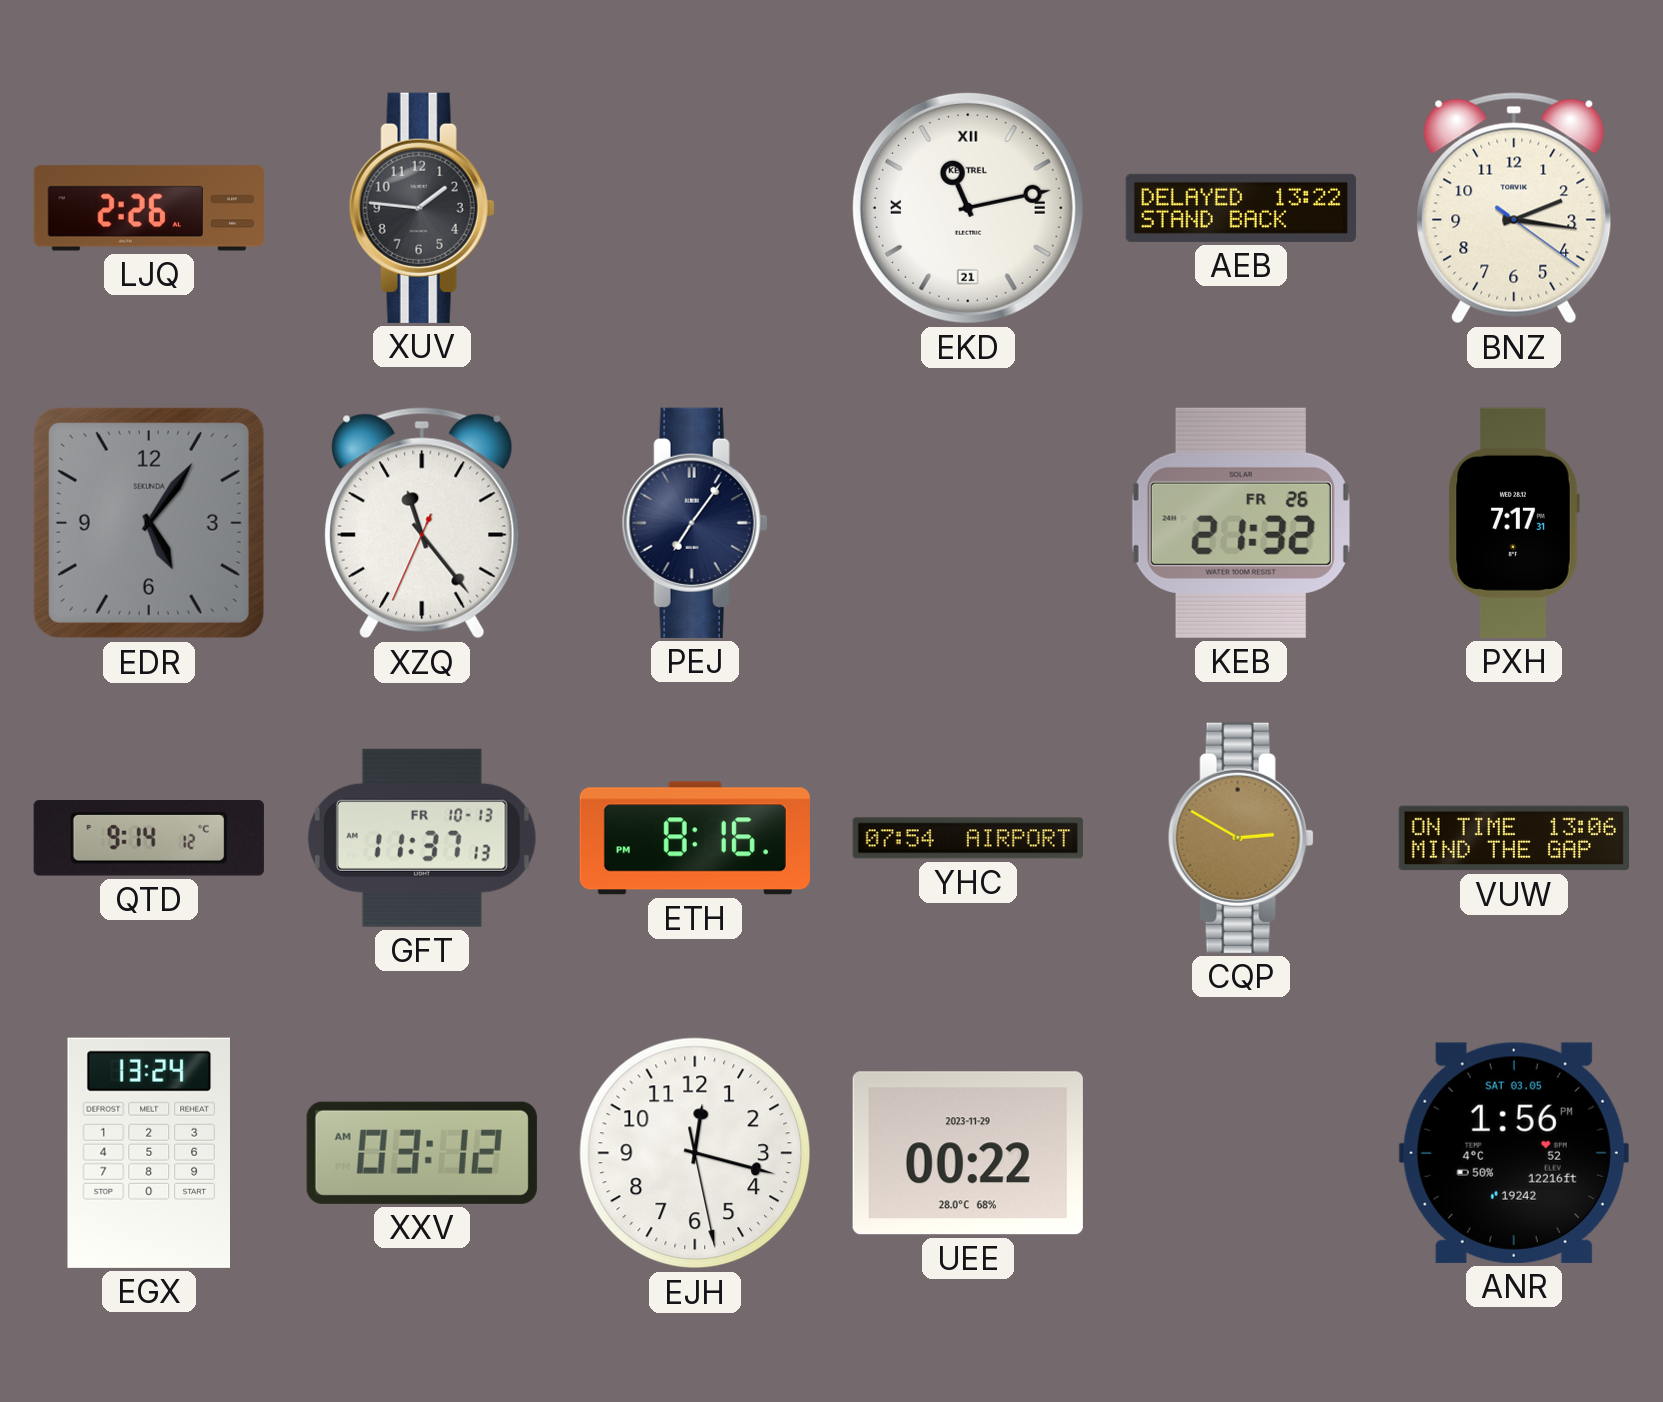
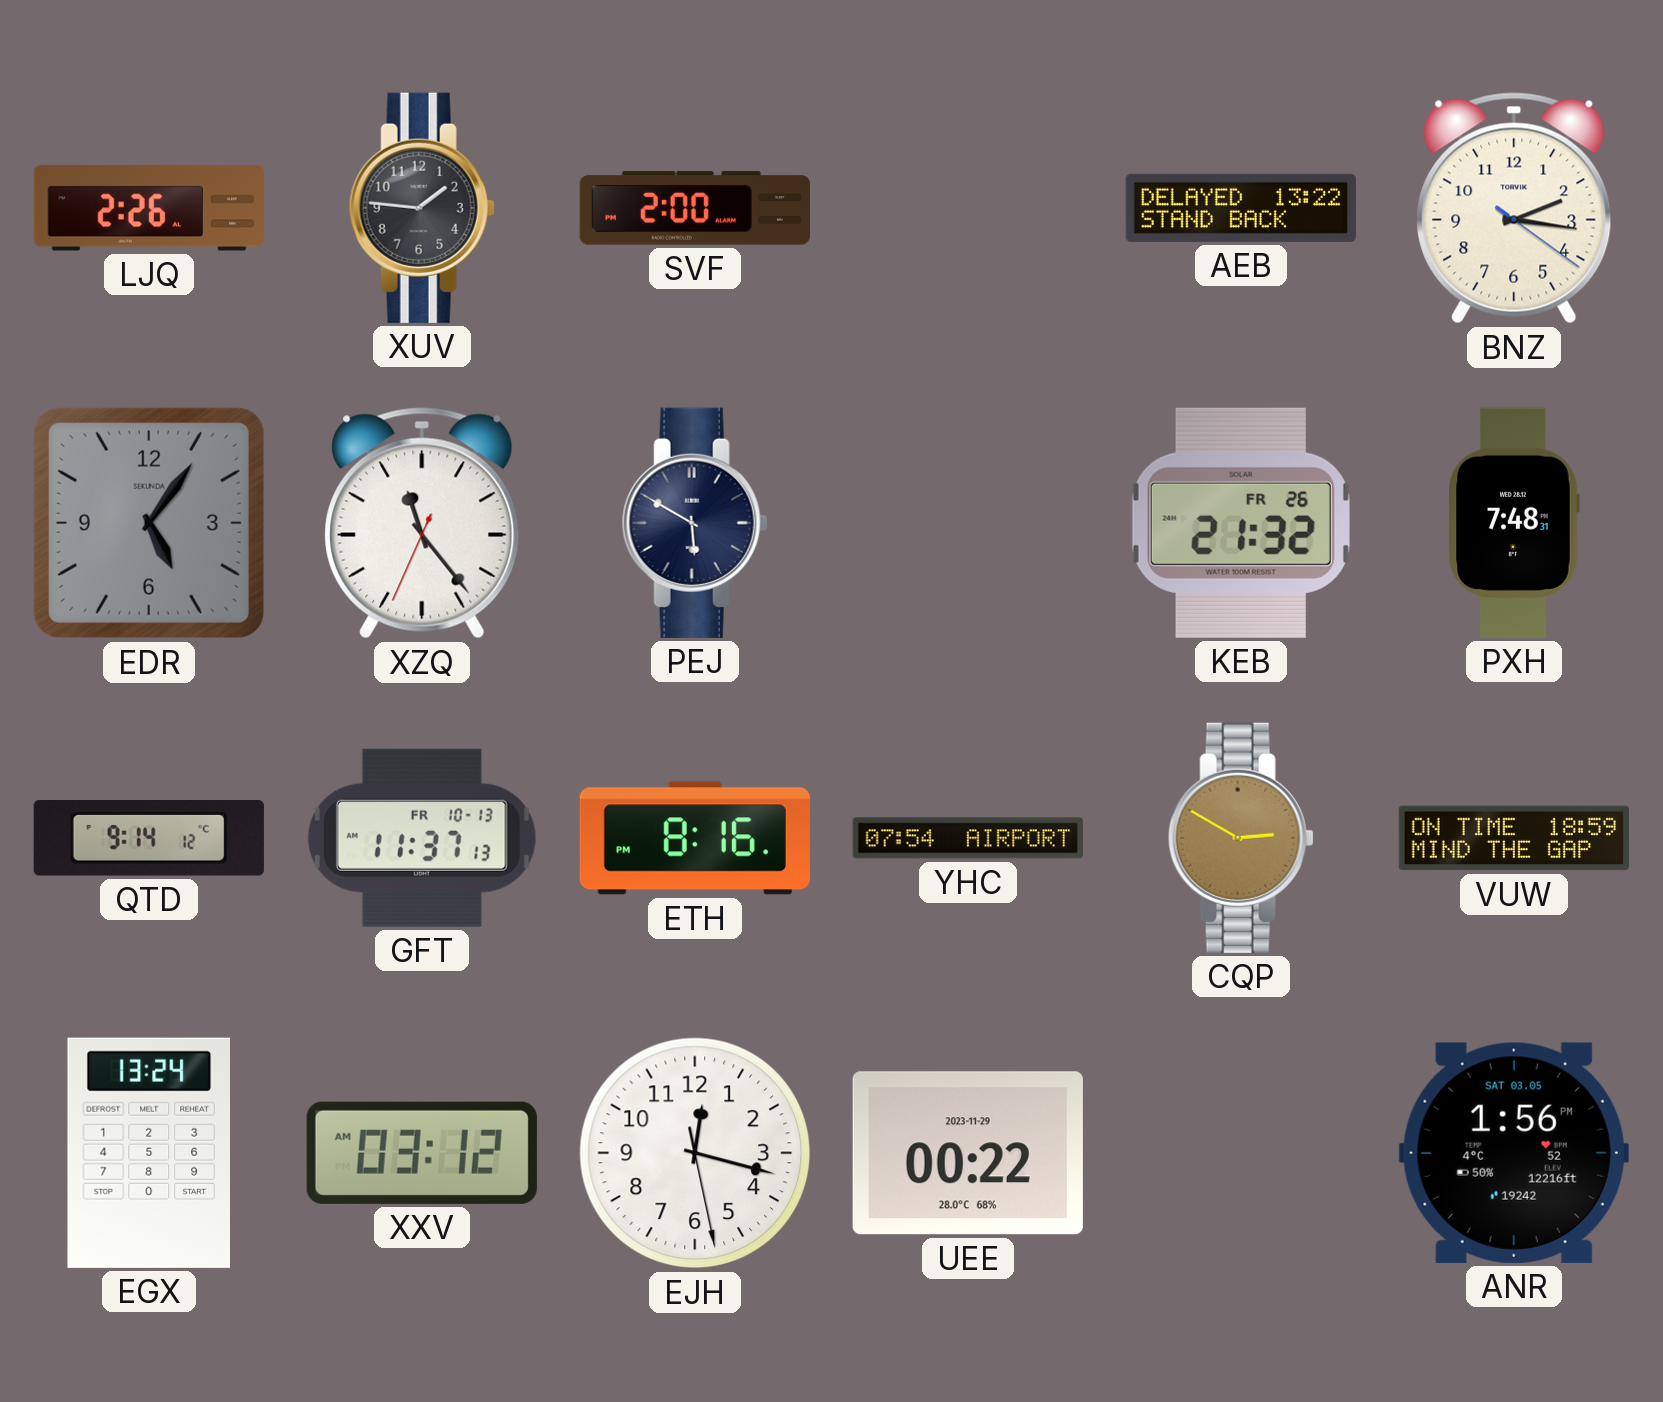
SVF: none -> 2:00 (695, 208)
EKD: 11:13 -> none (968, 208)
PEJ: 7:06 -> 5:50 (695, 523)
PXH: 7:17 -> 7:48 (1514, 523)
VUW: 13:06 -> 18:59 (1513, 838)
